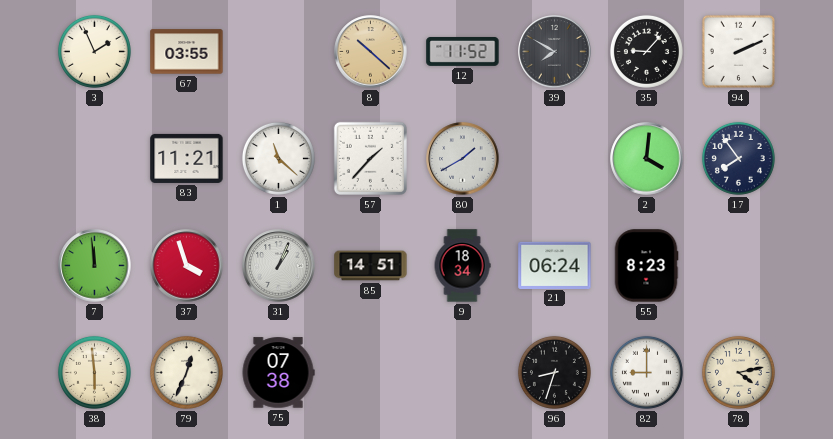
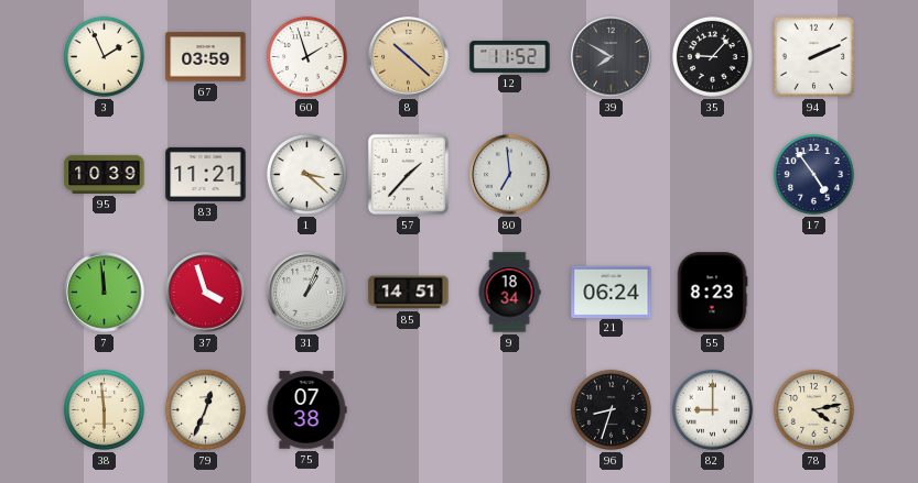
67: 03:55 -> 03:59 (206, 57)
60: none -> 1:57 (306, 56)
95: none -> 10:39 (105, 174)
1: 11:22 -> 3:22 (306, 174)
80: 1:40 -> 6:59 (510, 175)
2: 4:01 -> none (647, 159)
17: 7:54 -> 4:54 (813, 174)
